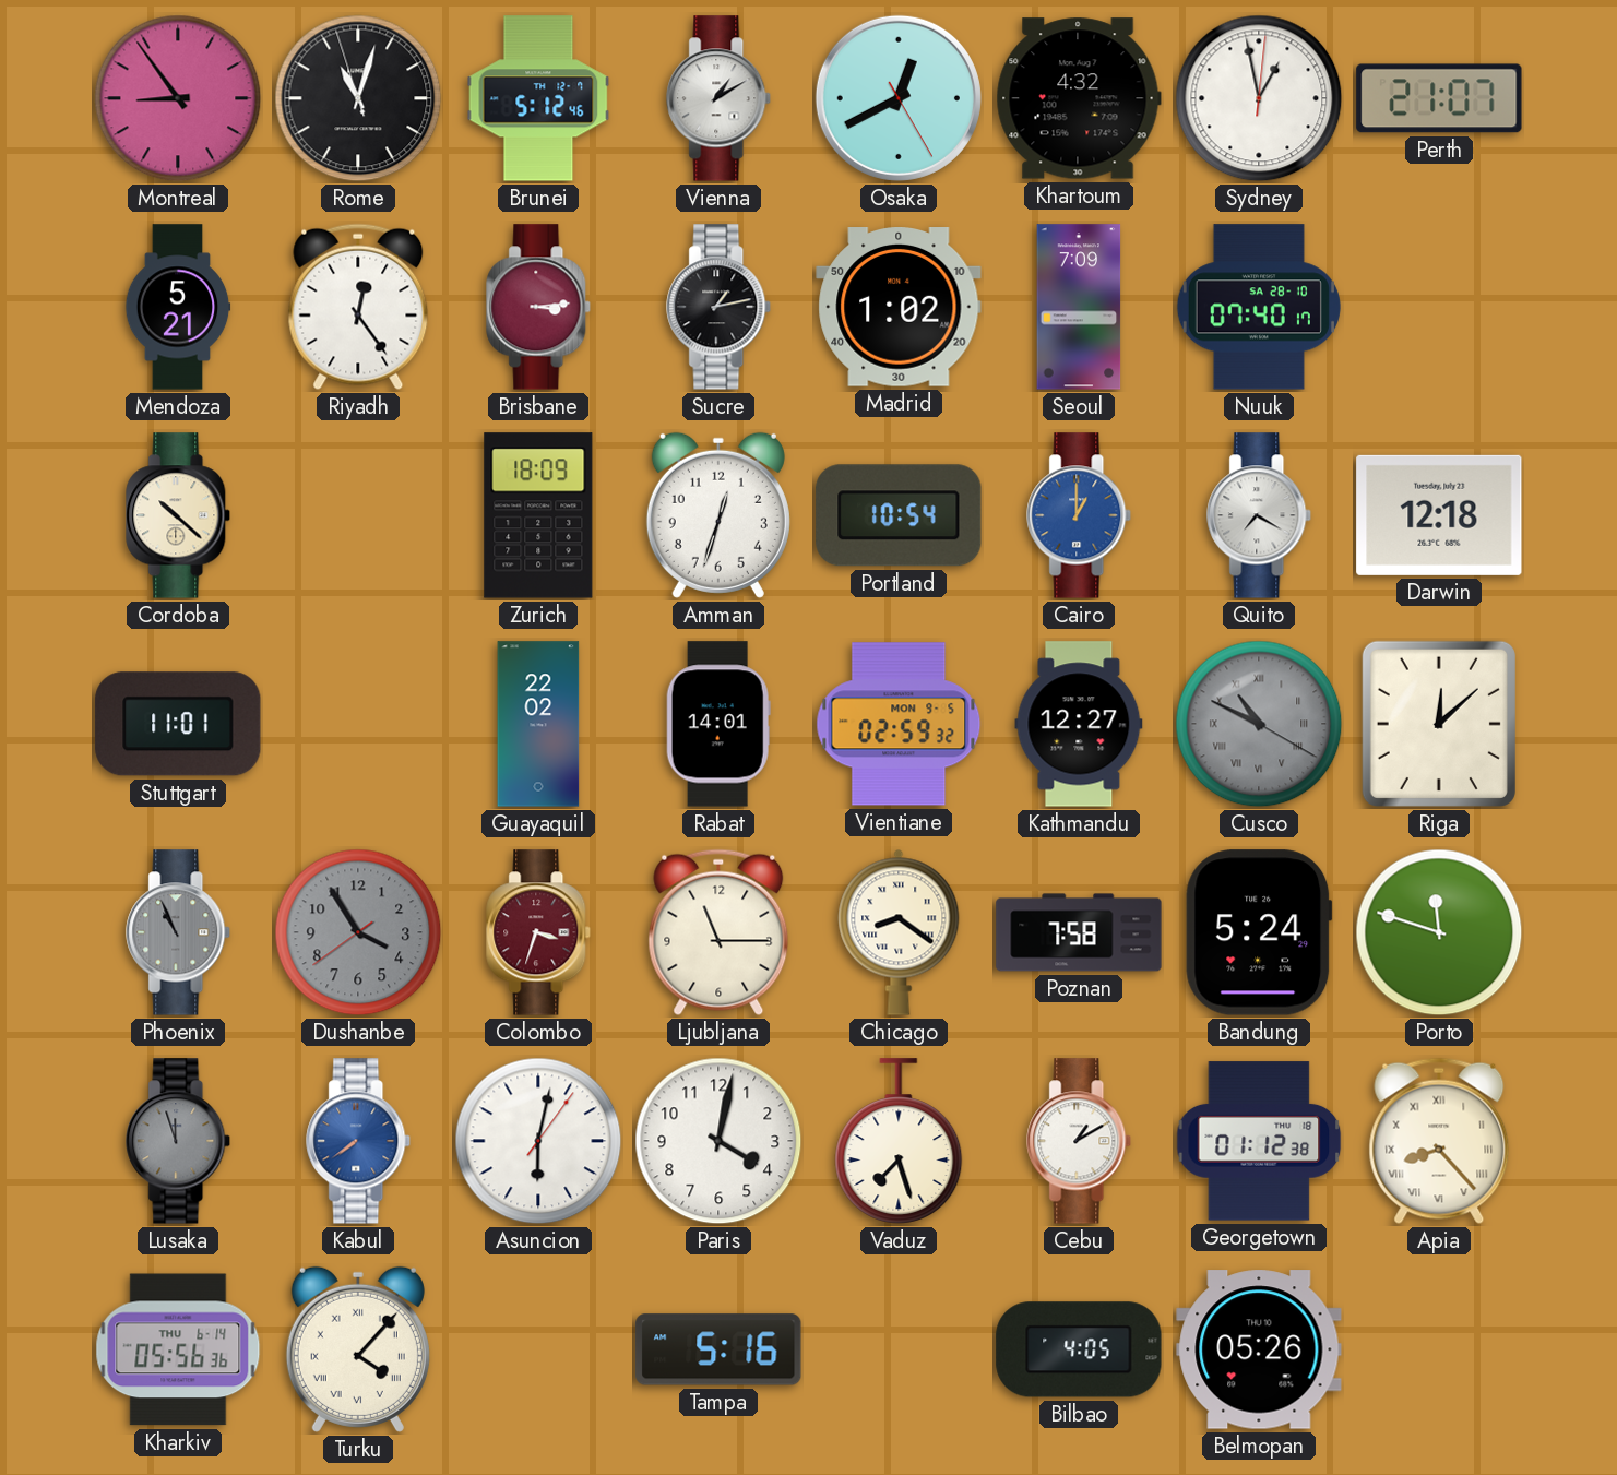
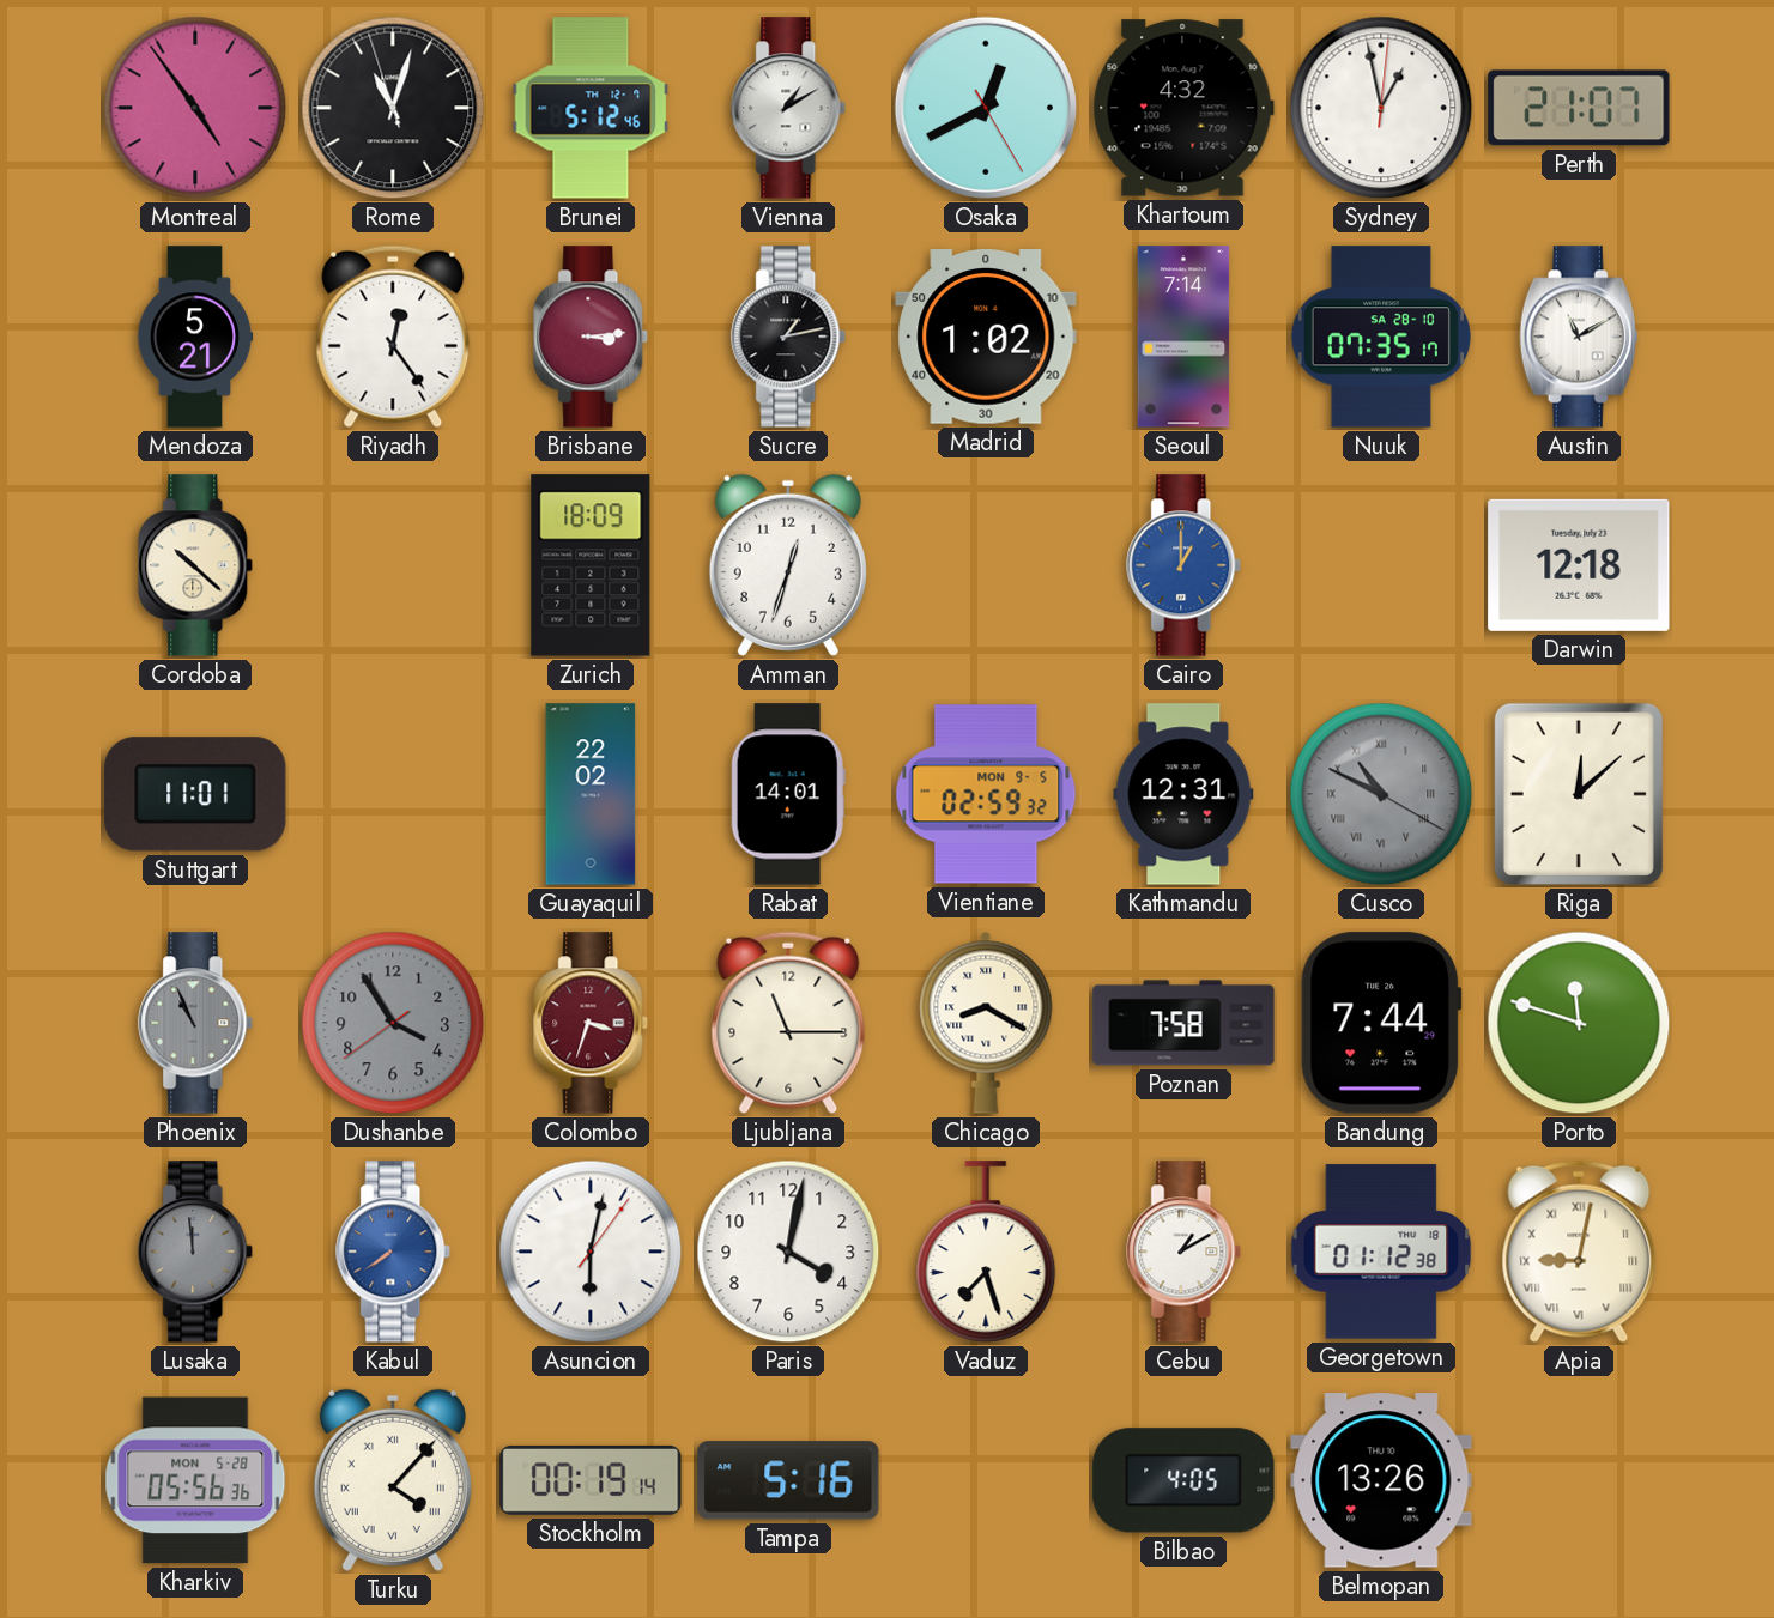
Montreal: 8:54 -> 4:54 (195, 108)
Seoul: 7:09 -> 7:14 (1183, 337)
Nuuk: 07:40 -> 07:35 (1381, 337)
Austin: none -> 11:10 (1579, 337)
Portland: 10:54 -> none (899, 515)
Quito: 7:20 -> none (1260, 515)
Kathmandu: 12:27 -> 12:31 (1183, 794)
Chicago: 8:21 -> 8:20 (986, 1023)
Bandung: 5:24 -> 7:44 (1381, 1023)
Lusaka: 11:57 -> 11:59 (196, 1252)
Apia: 8:23 -> 9:02 (1579, 1252)
Kharkiv date: THU 6-14 -> MON 5-28 (195, 1480)
Stockholm: none -> 00:19 (591, 1480)
Belmopan: 05:26 -> 13:26 (1381, 1480)
